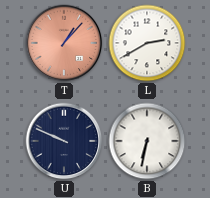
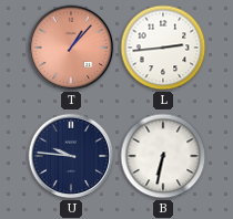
L: 2:40 -> 2:44 (163, 48)
U: 9:49 -> 9:46 (71, 156)
